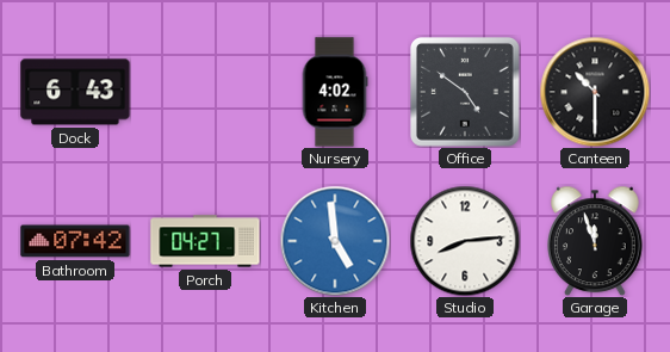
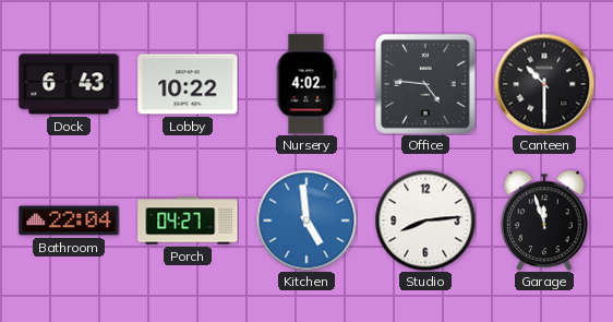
Lobby: none -> 10:22 (188, 84)
Office: 4:51 -> 4:46 (426, 85)
Bathroom: 07:42 -> 22:04 (69, 220)
